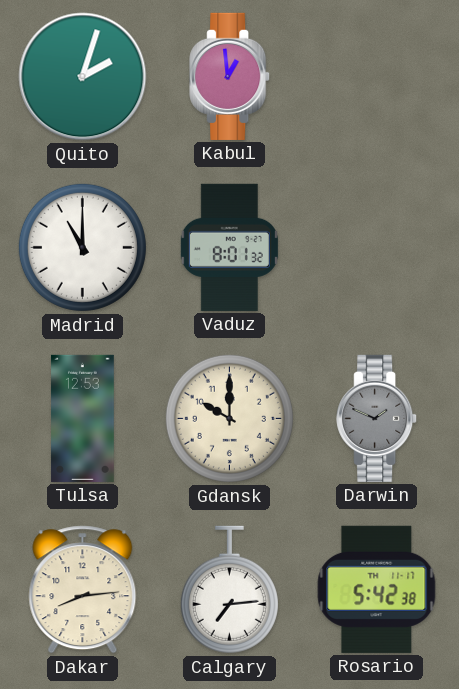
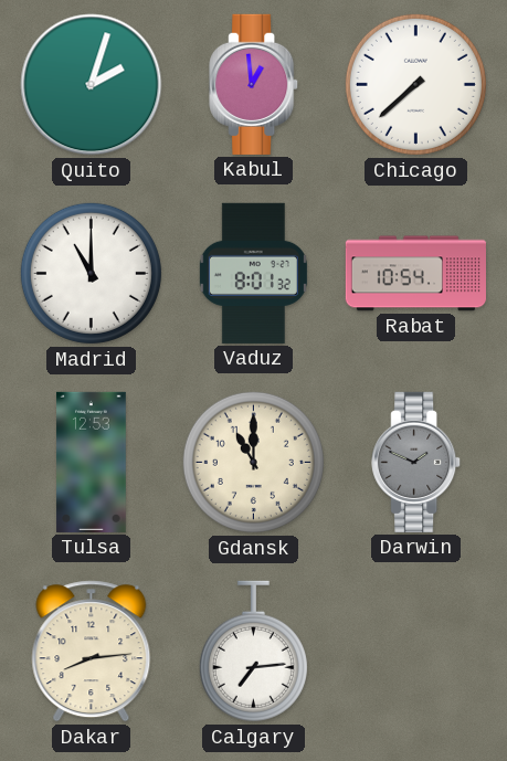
Chicago: none -> 7:38 (415, 84)
Rabat: none -> 10:54 (415, 274)
Gdansk: 10:00 -> 11:00 (253, 462)
Rosario: 5:42 -> none (377, 589)
